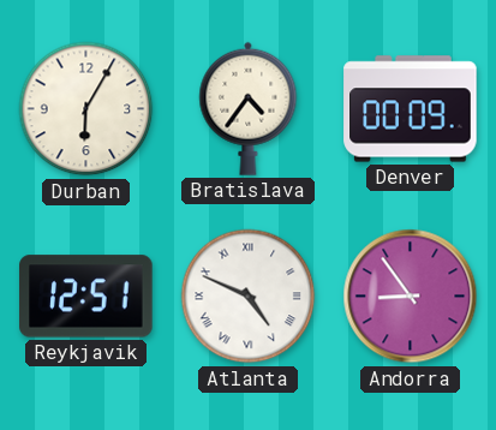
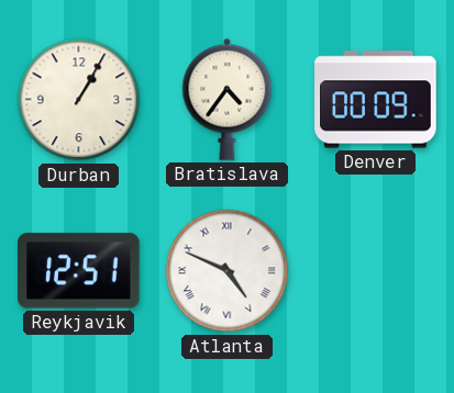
Durban: 6:05 -> 1:05 (79, 100)
Andorra: 8:54 -> none (411, 297)
